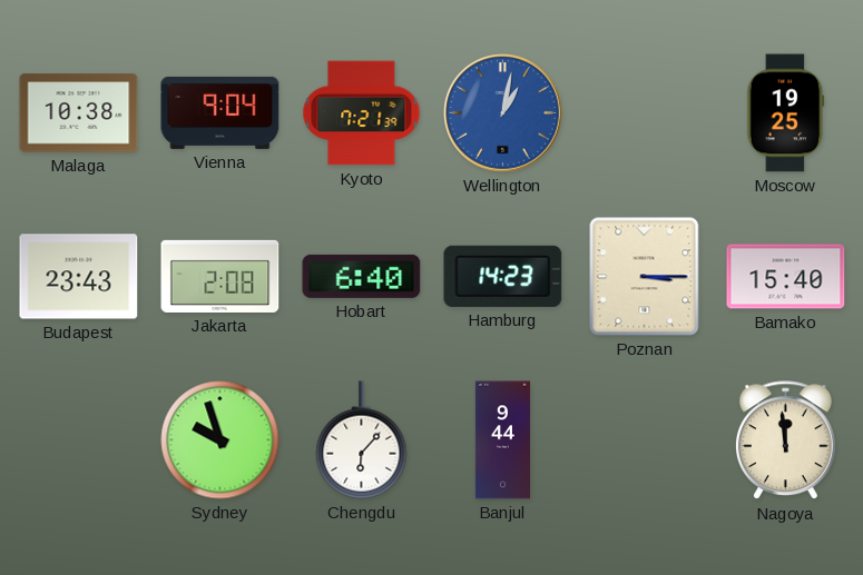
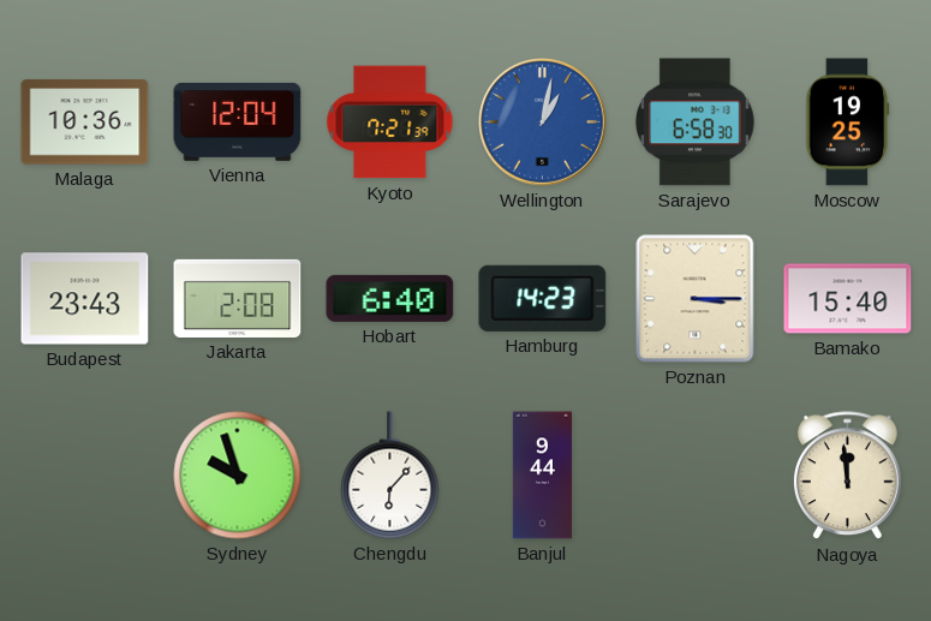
Malaga: 10:38 -> 10:36 (85, 123)
Vienna: 9:04 -> 12:04 (238, 121)
Sarajevo: none -> 6:58 (694, 123)
